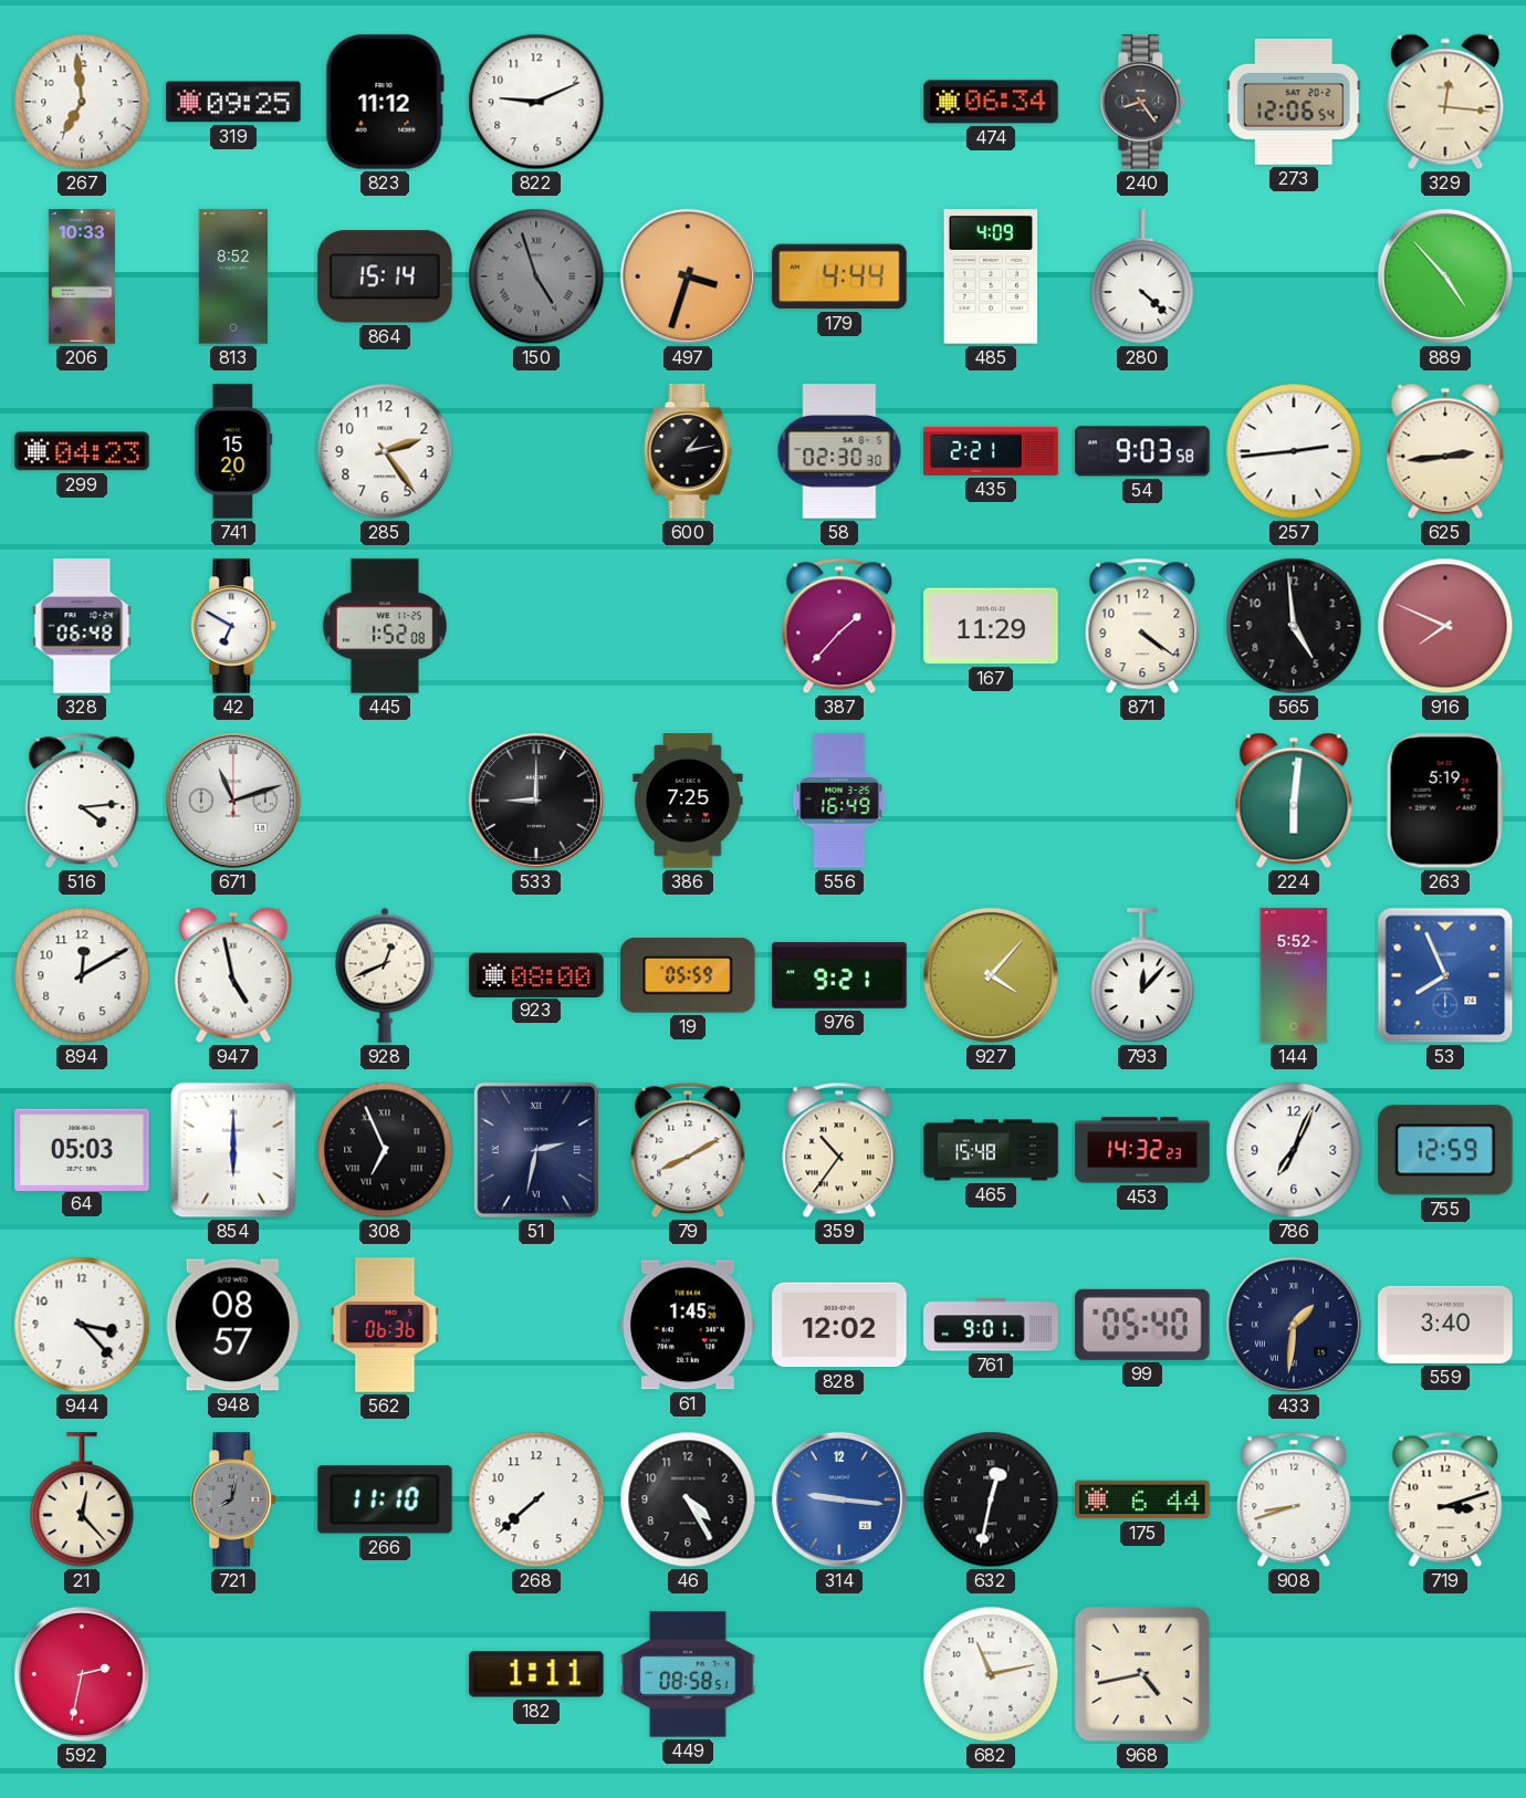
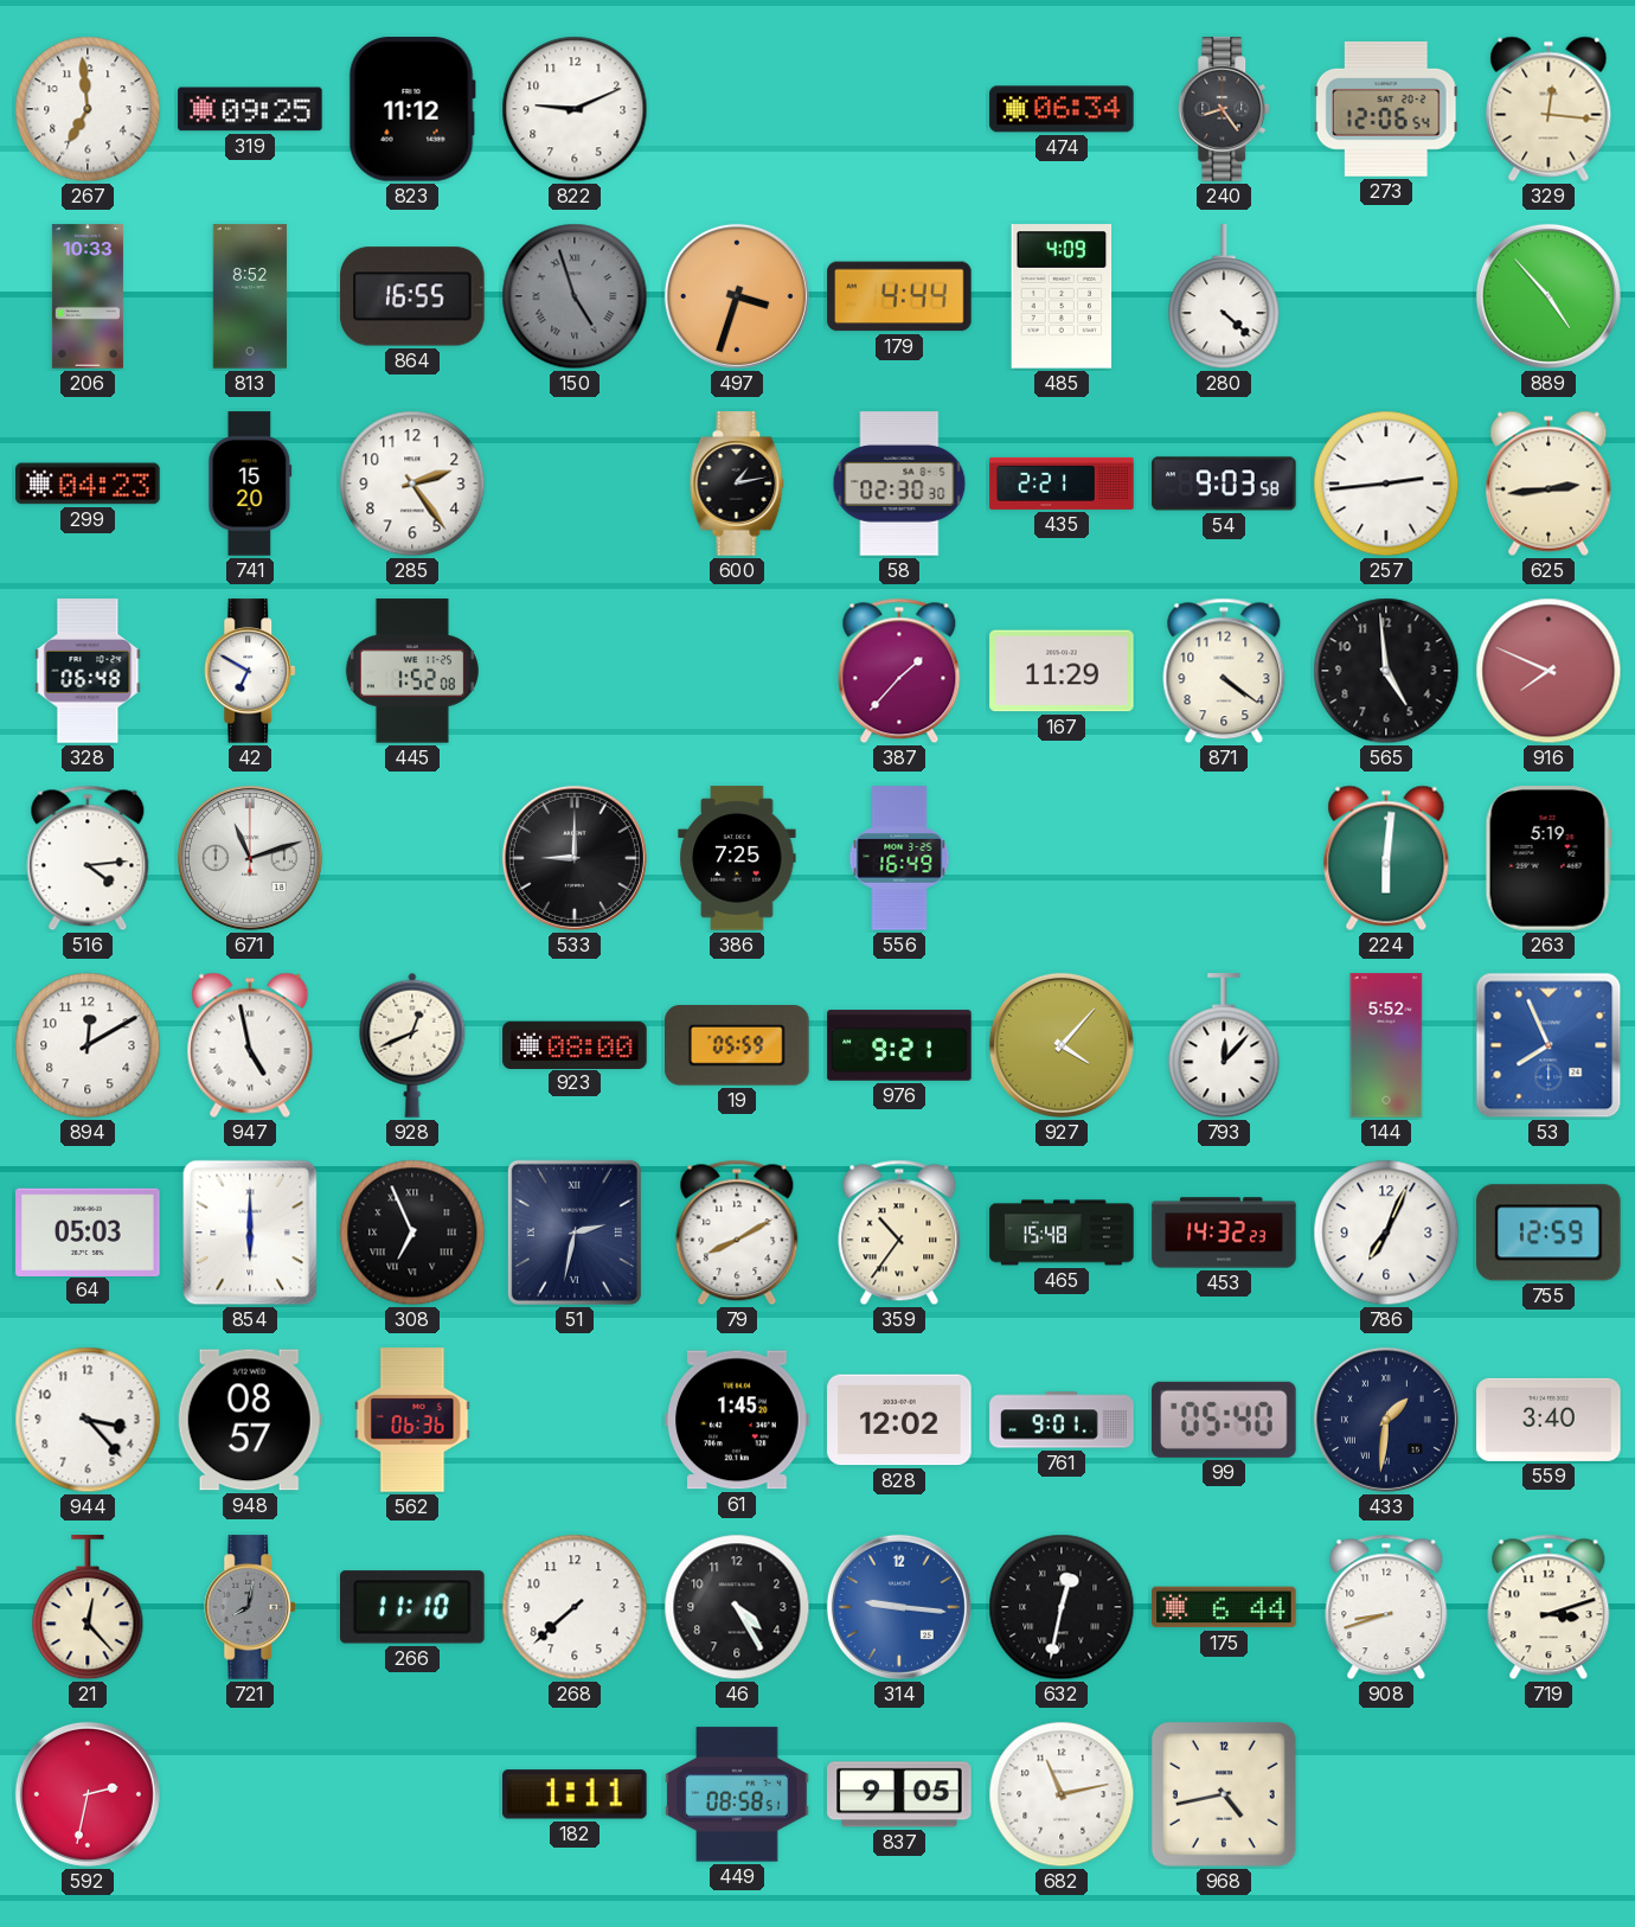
864: 15:14 -> 16:55 (412, 296)
837: none -> 9:05 (899, 1794)
